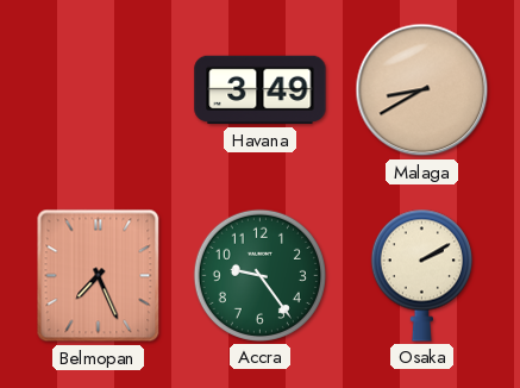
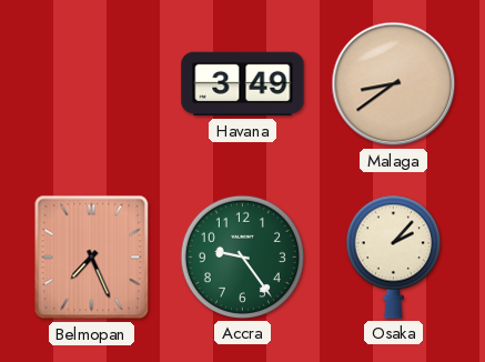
Malaga: 8:40 -> 8:39 (394, 84)
Osaka: 2:10 -> 2:07 (393, 257)
